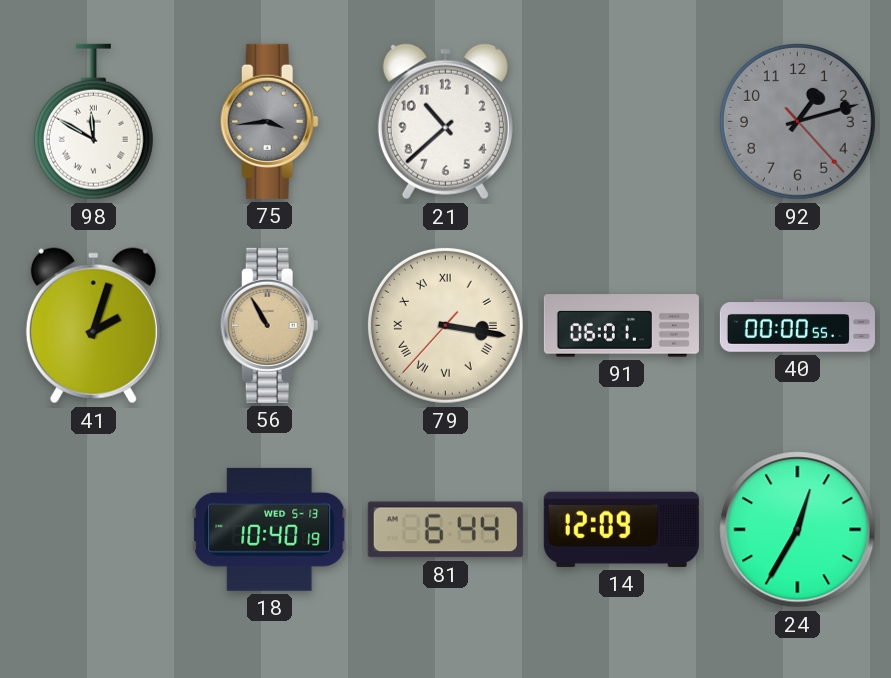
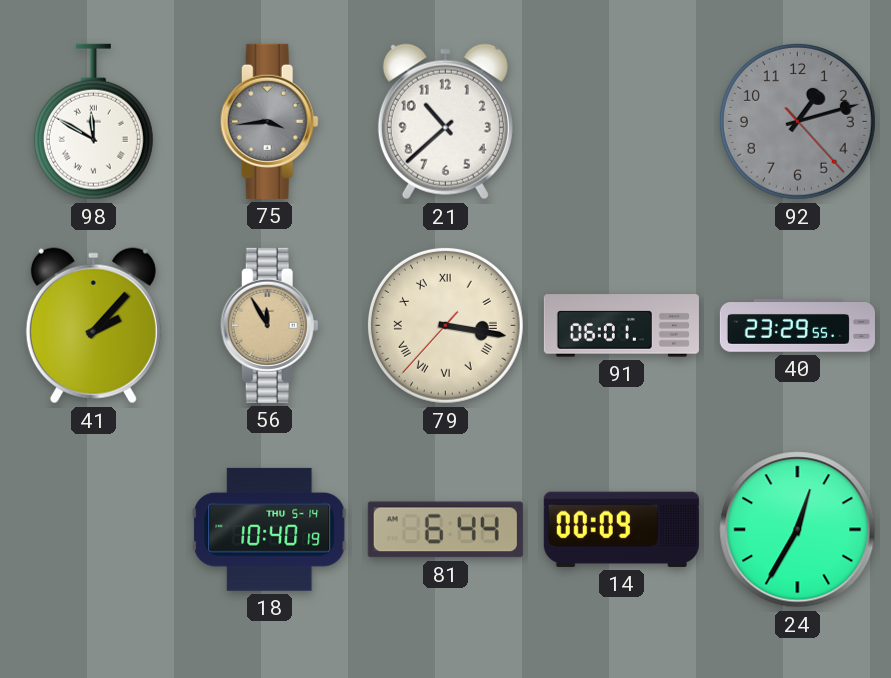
41: 2:03 -> 2:07 (93, 326)
56: 10:55 -> 11:55 (269, 325)
40: 00:00 -> 23:29 (797, 326)
18 date: WED 5-13 -> THU 5-14 (270, 529)
14: 12:09 -> 00:09 (621, 529)
